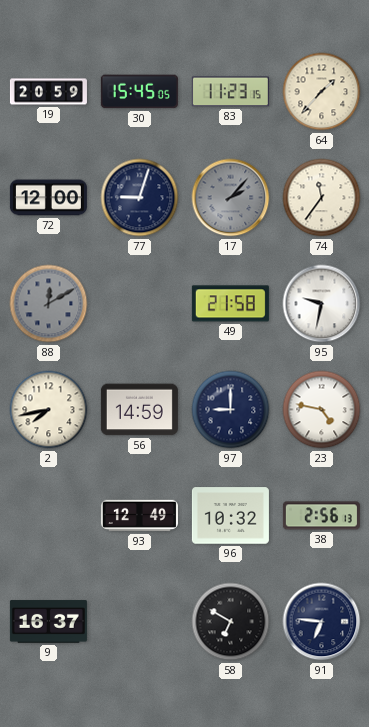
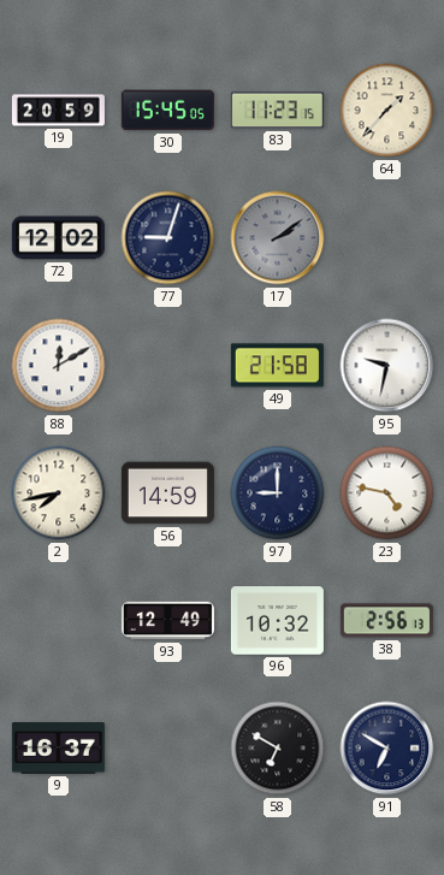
72: 12:00 -> 12:02 (58, 238)
17: 2:07 -> 2:09 (278, 238)
74: 11:36 -> none (322, 198)
88 dial: grey -> white (59, 366)
91: 6:46 -> 6:50 (387, 749)
